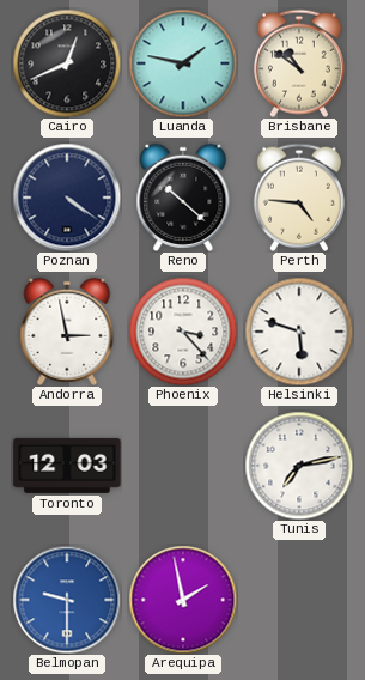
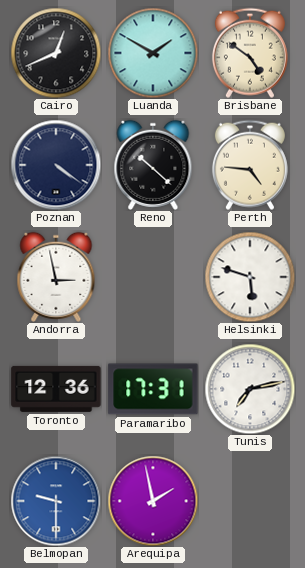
Luanda: 1:47 -> 1:50 (153, 53)
Brisbane: 10:51 -> 4:51 (250, 53)
Phoenix: 3:23 -> none (183, 332)
Toronto: 12:03 -> 12:36 (56, 389)
Paramaribo: none -> 17:31 (153, 389)
